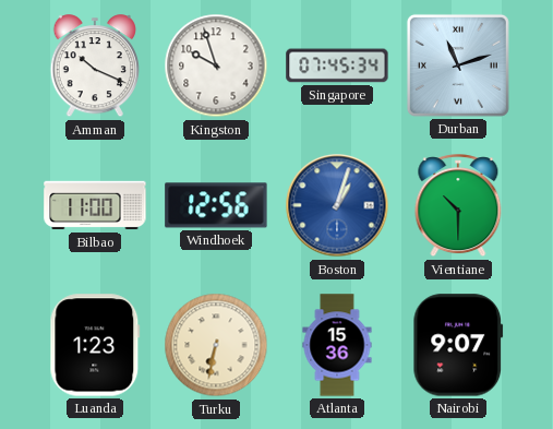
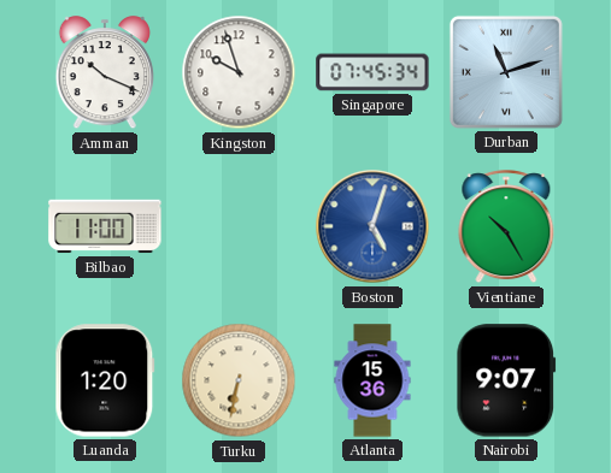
Windhoek: 12:56 -> none (216, 205)
Boston: 1:03 -> 5:03 (372, 226)
Vientiane: 10:30 -> 10:25 (506, 227)
Luanda: 1:23 -> 1:20 (105, 380)
